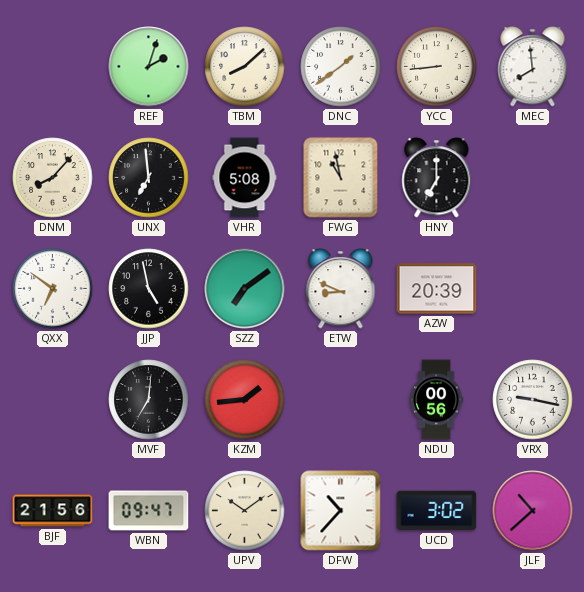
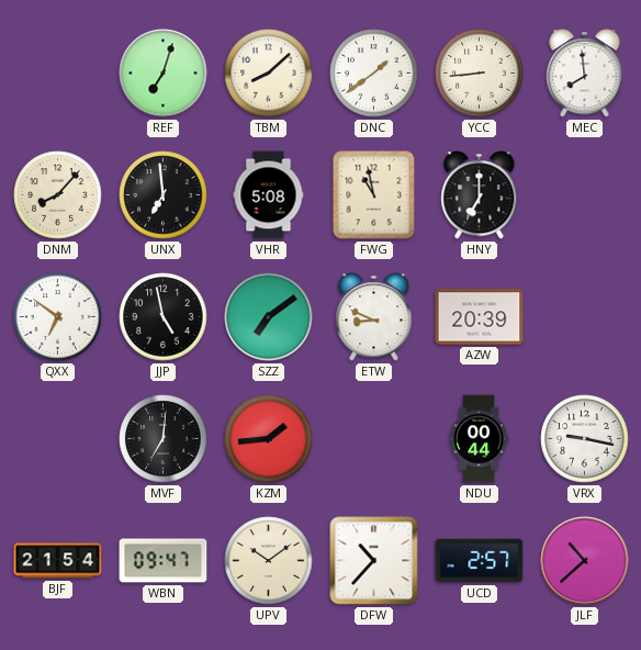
REF: 2:03 -> 7:03 (164, 74)
NDU: 00:56 -> 00:44 (479, 439)
BJF: 21:56 -> 21:54 (58, 561)
UCD: 3:02 -> 2:57 (480, 561)
